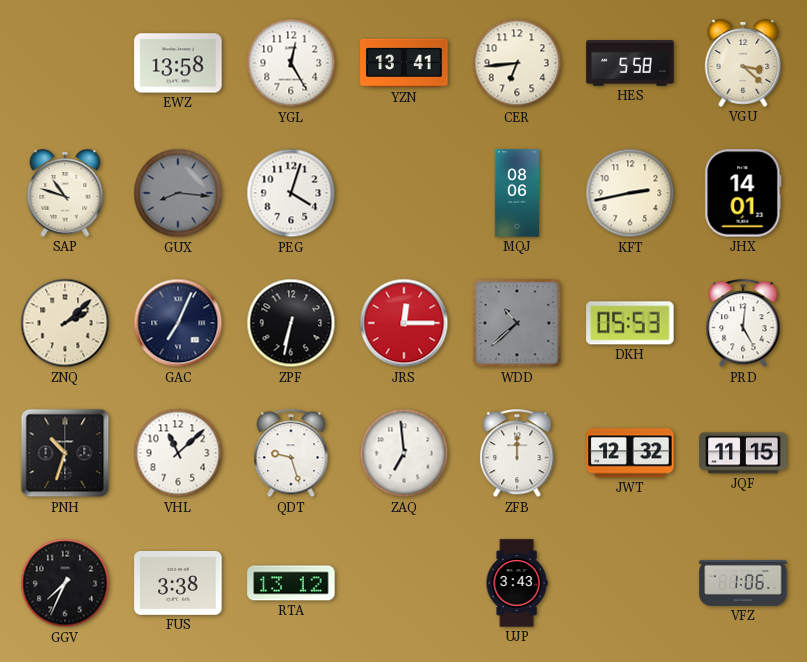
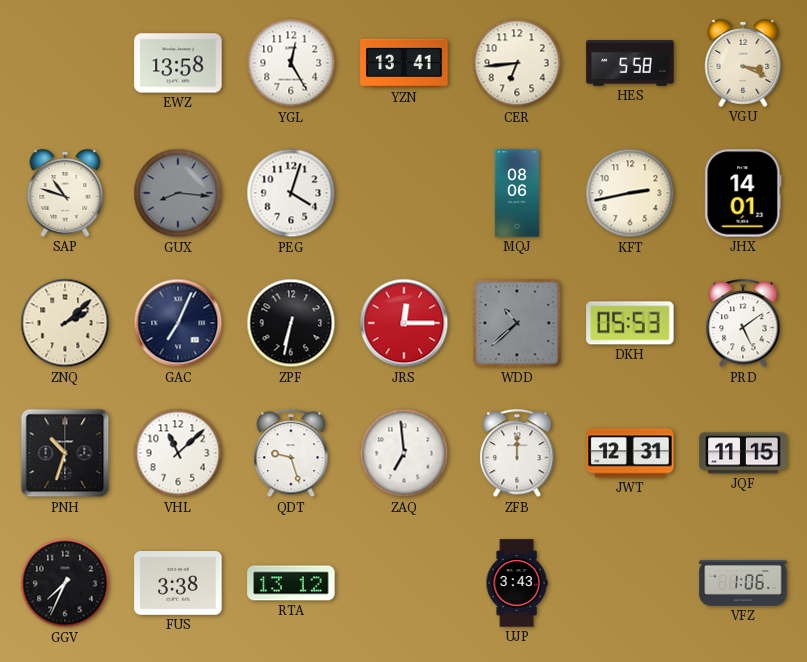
VGU: 3:22 -> 3:19 (743, 63)
PRD: 5:01 -> 5:09 (743, 324)
JWT: 12:32 -> 12:31 (630, 453)
